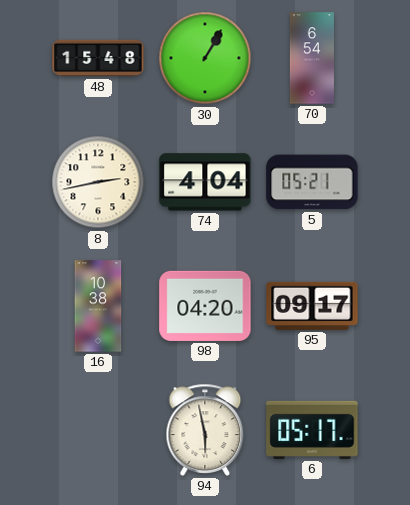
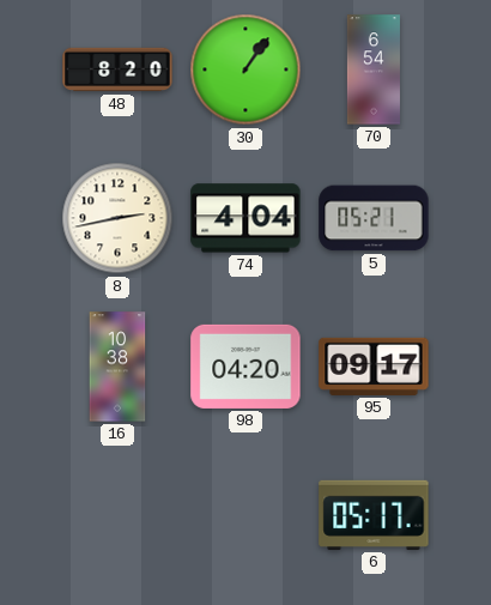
48: 15:48 -> 8:20 (117, 69)
30: 1:05 -> 1:06 (245, 69)
94: 5:58 -> none (205, 430)
